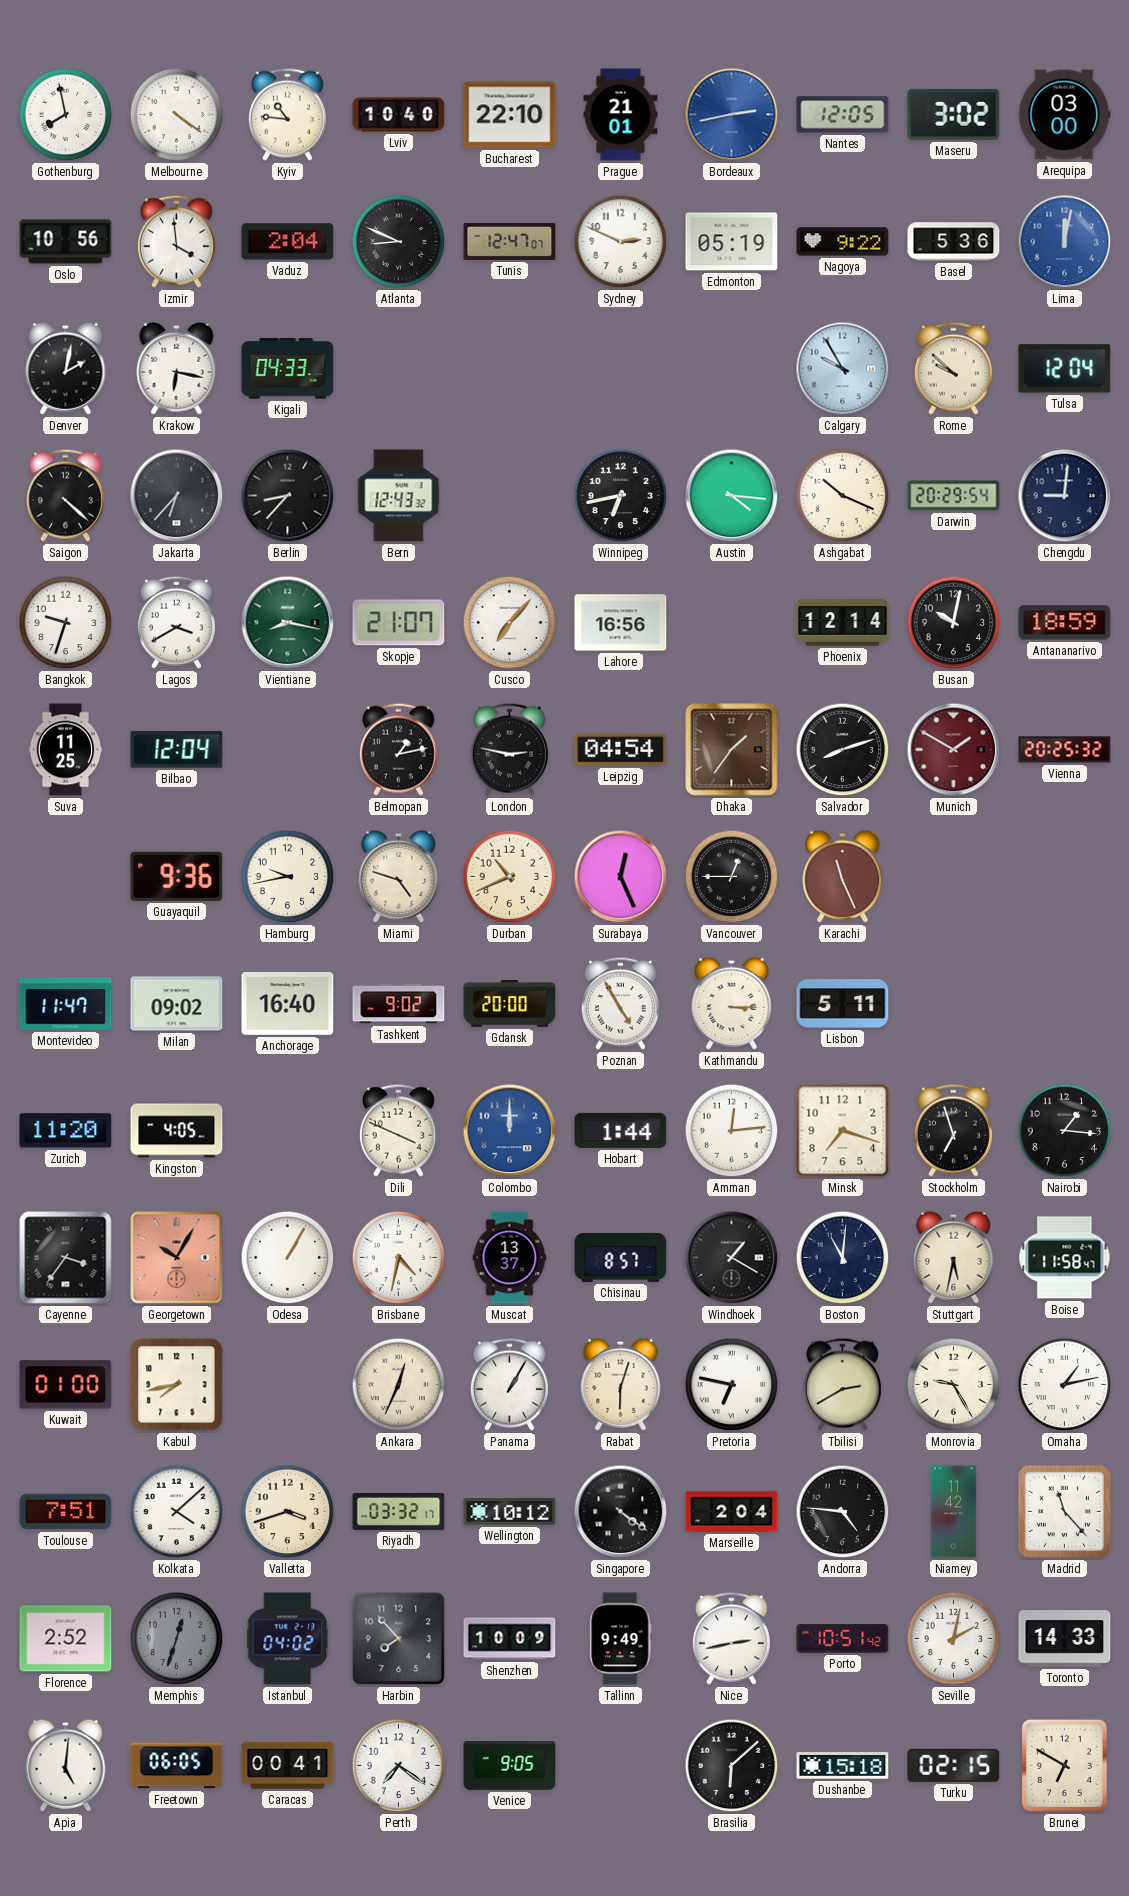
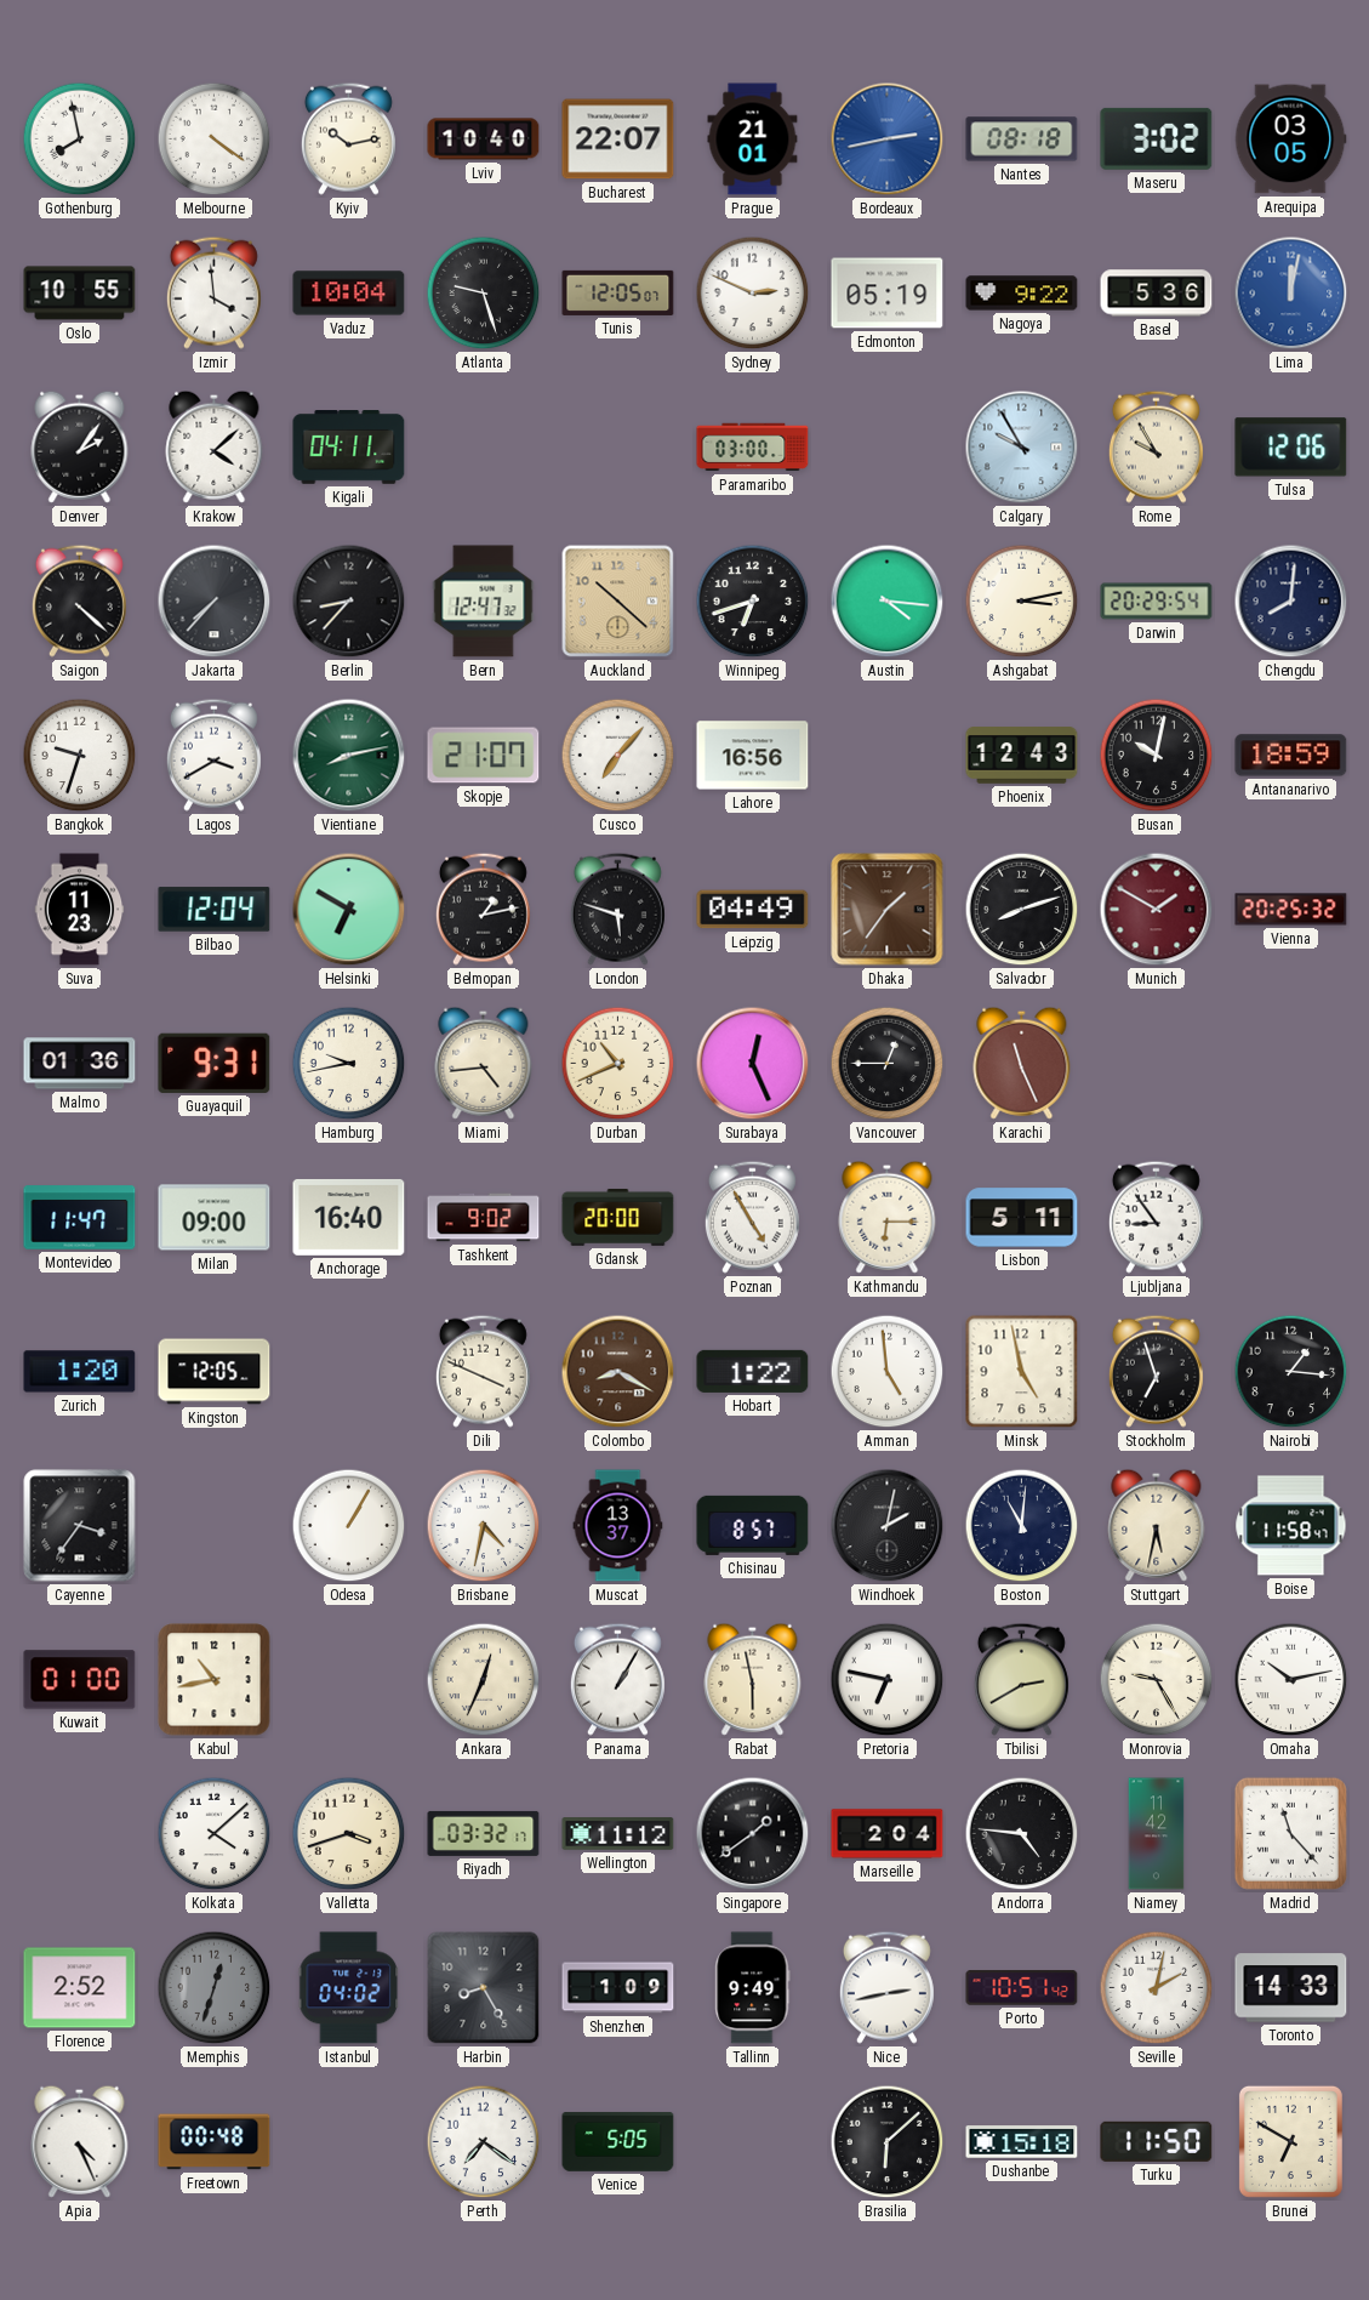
Kyiv: 10:46 -> 10:13 (348, 138)
Bucharest: 22:10 -> 22:07 (618, 140)
Nantes: 12:05 -> 08:18 (1022, 140)
Arequipa: 03:00 -> 03:05 (1290, 140)
Oslo: 10:56 -> 10:55 (80, 294)
Vaduz: 2:04 -> 10:04 (349, 294)
Atlanta: 8:49 -> 9:27 (484, 294)
Tunis: 12:47 -> 12:05 (618, 292)
Denver: 2:02 -> 2:06 (80, 446)
Krakow: 6:17 -> 4:08 (215, 446)
Kigali: 04:33 -> 04:11 (349, 448)
Paramaribo: none -> 03:00 (753, 448)
Rome: 9:52 -> 9:55 (1156, 446)
Tulsa: 12:04 -> 12:06 (1291, 448)
Jakarta: 6:37 -> 7:37 (215, 602)
Bern: 12:43 -> 12:47 (484, 602)
Auckland: none -> 10:22 (618, 602)
Winnipeg: 6:43 -> 6:42 (753, 602)
Ashgabat: 10:19 -> 3:13 (1022, 602)
Chengdu: 9:01 -> 8:01 (1291, 602)
Vientiane: 8:17 -> 8:13 (349, 756)
Phoenix: 12:14 -> 12:43 (1022, 756)
Suva: 11:25 -> 11:23 (80, 910)
Helsinki: none -> 6:50 (349, 910)
London: 2:47 -> 5:48 (617, 909)
Leipzig: 04:54 -> 04:49 (753, 910)
Malmo: none -> 01:36 (80, 1064)
Guayaquil: 9:36 -> 9:31 (215, 1063)
Miami: 4:48 -> 4:44 (484, 1063)
Milan: 09:02 -> 09:00 (215, 1218)
Kathmandu: 3:15 -> 6:15 (888, 1217)
Ljubljana: none -> 8:54 (1156, 1217)
Zurich: 11:20 -> 1:20 (80, 1372)
Kingston: 4:05 -> 12:05 (215, 1372)
Colombo: 12:00 -> 8:20 (618, 1372)
Colombo dial: blue -> brown (618, 1372)
Hobart: 1:44 -> 1:22 (753, 1371)
Amman: 12:14 -> 4:59 (888, 1372)
Minsk: 7:18 -> 4:58 (1022, 1372)
Georgetown: 10:05 -> none (177, 1258)
Windhoek: 1:20 -> 2:02 (888, 1526)
Kabul: 7:43 -> 10:43 (215, 1680)
Rabat: 6:03 -> 5:58 (753, 1679)
Omaha: 1:13 -> 10:13 (1291, 1680)
Toulouse: 7:51 -> none (66, 1512)
Wellington: 10:12 -> 11:12 (618, 1834)
Singapore: 4:21 -> 1:39 (753, 1834)
Harbin: 7:53 -> 8:25 (484, 1988)
Shenzhen: 10:09 -> 1:09 (618, 1988)
Apia: 5:01 -> 4:26 (80, 2141)
Freetown: 06:05 -> 00:48 (215, 2142)
Caracas: 00:41 -> none (288, 1766)
Venice: 9:05 -> 5:05 (618, 2142)
Turku: 02:15 -> 11:50 (1157, 2141)
